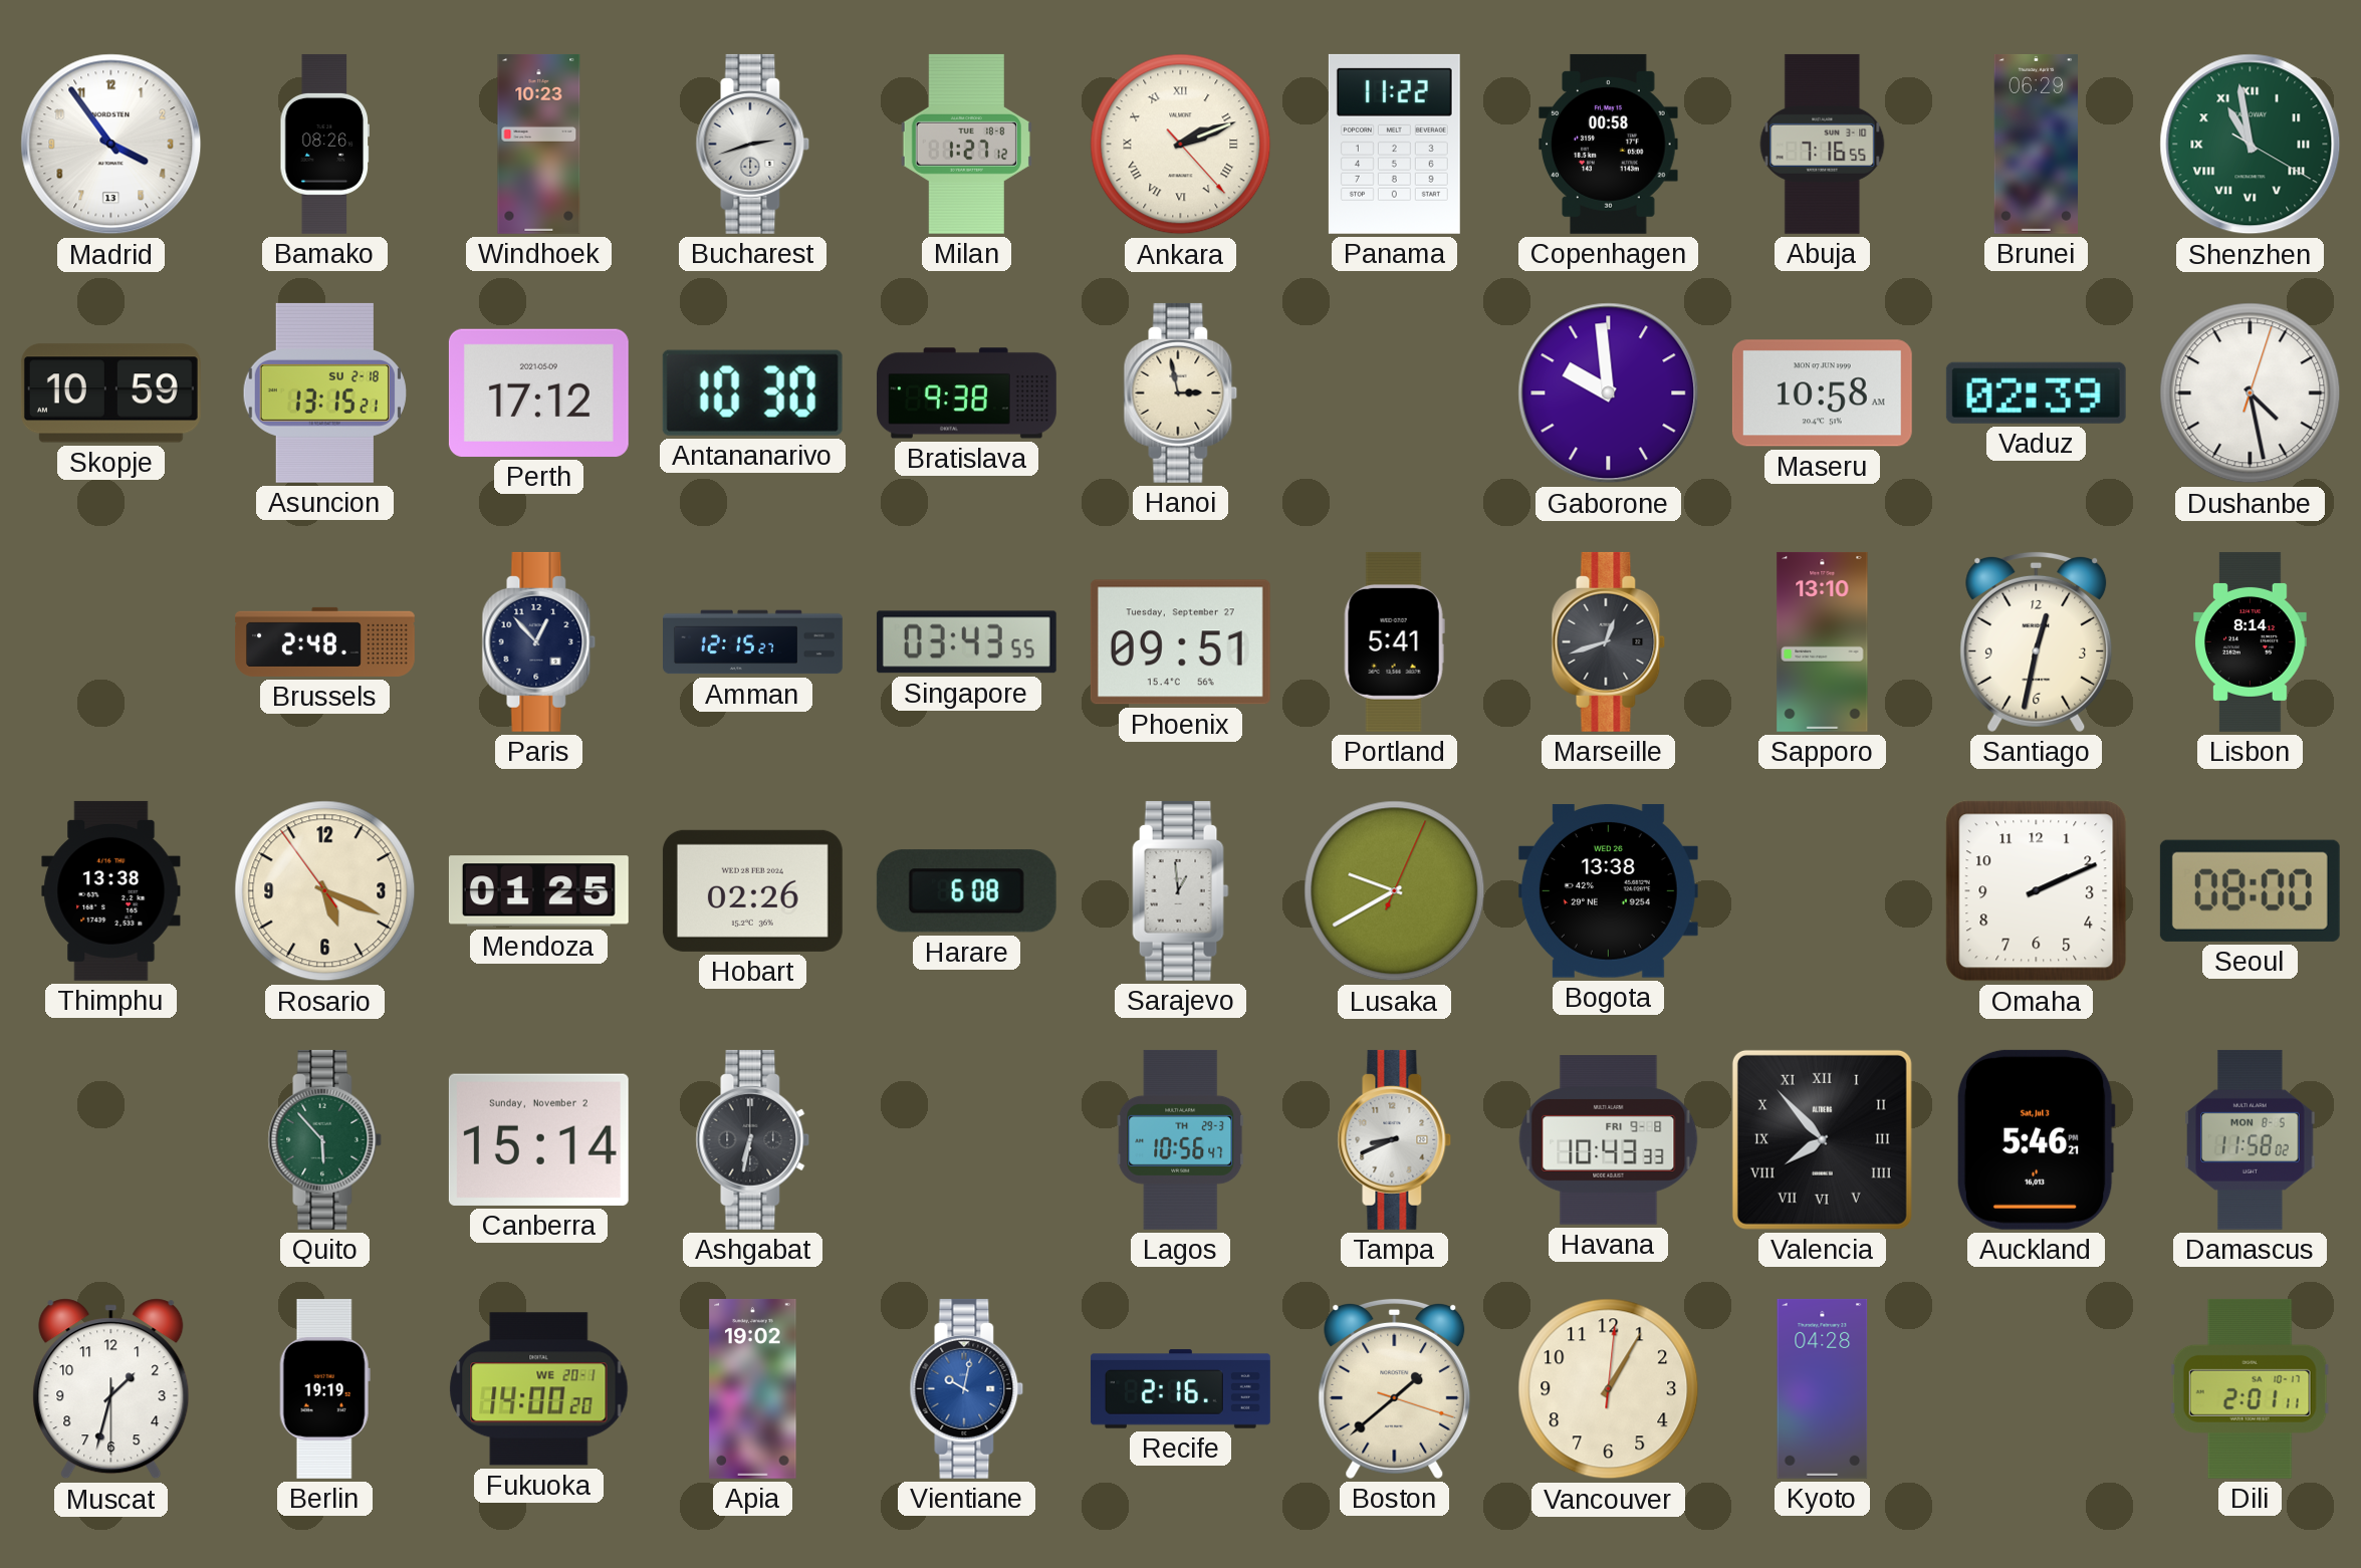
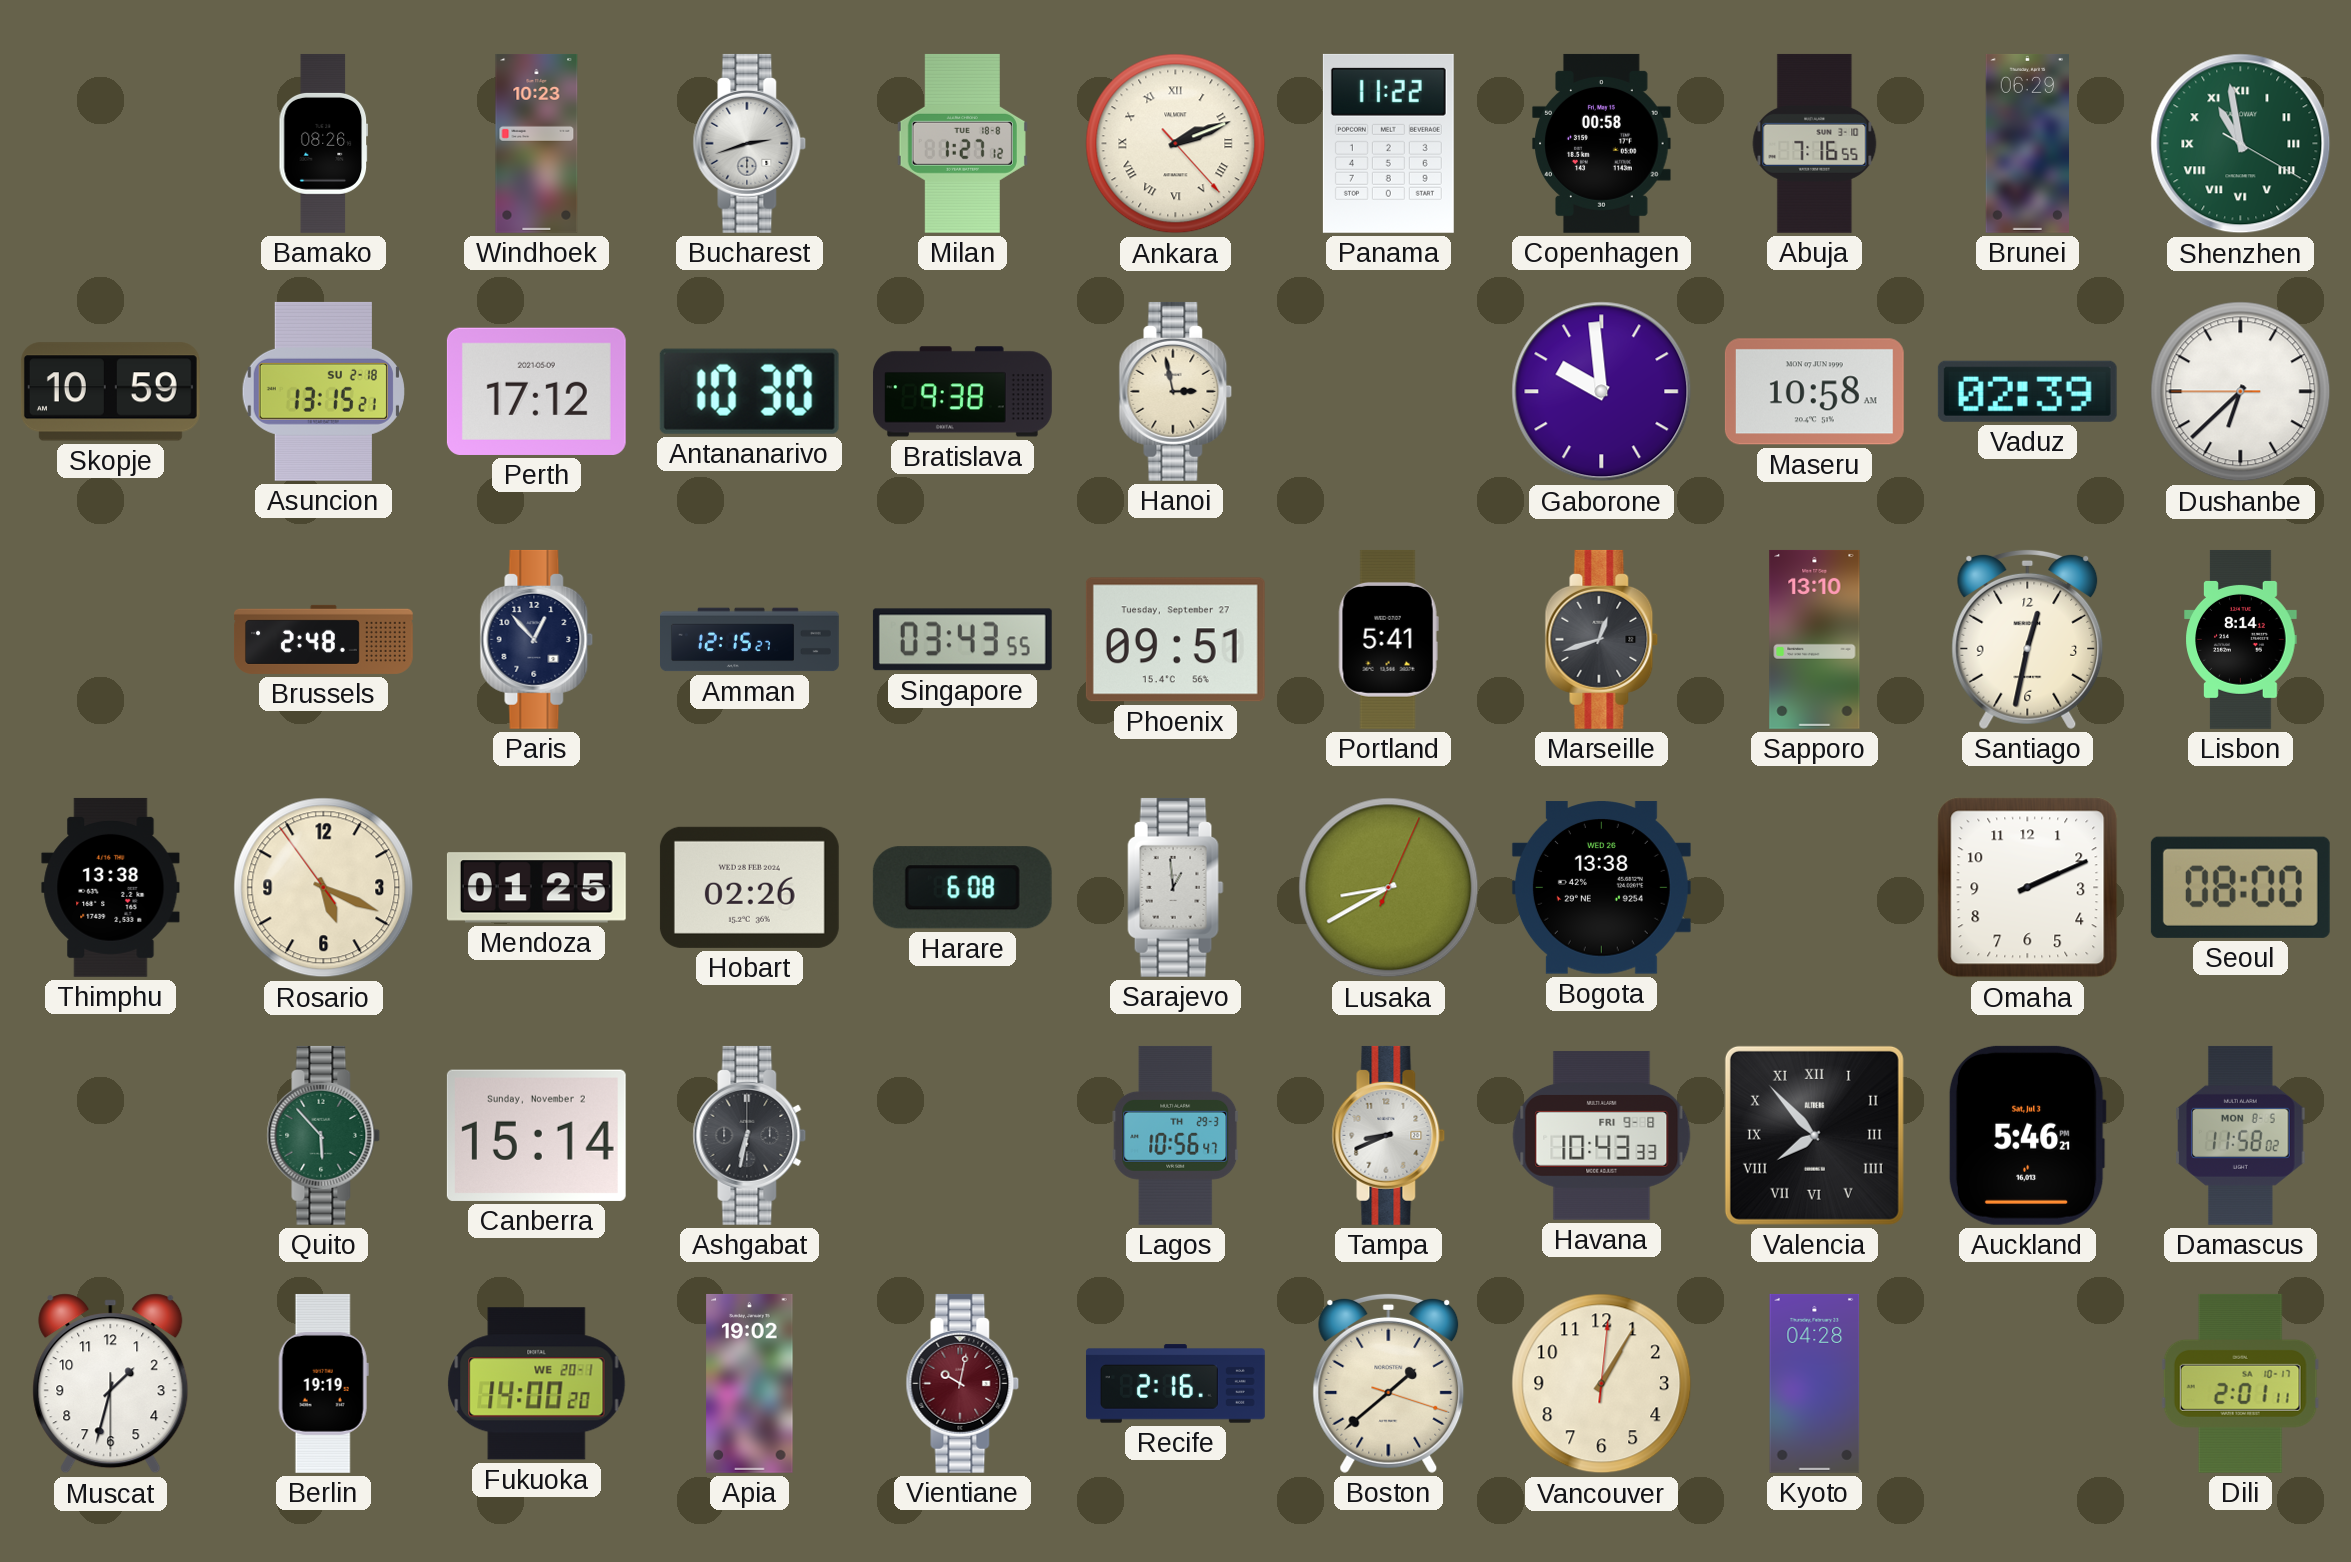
Madrid: 3:54 -> none (111, 145)
Dushanbe: 4:28 -> 6:37 (2241, 392)
Lusaka: 9:40 -> 8:40 (1389, 888)
Vientiane dial: blue -> burgundy (963, 1383)
